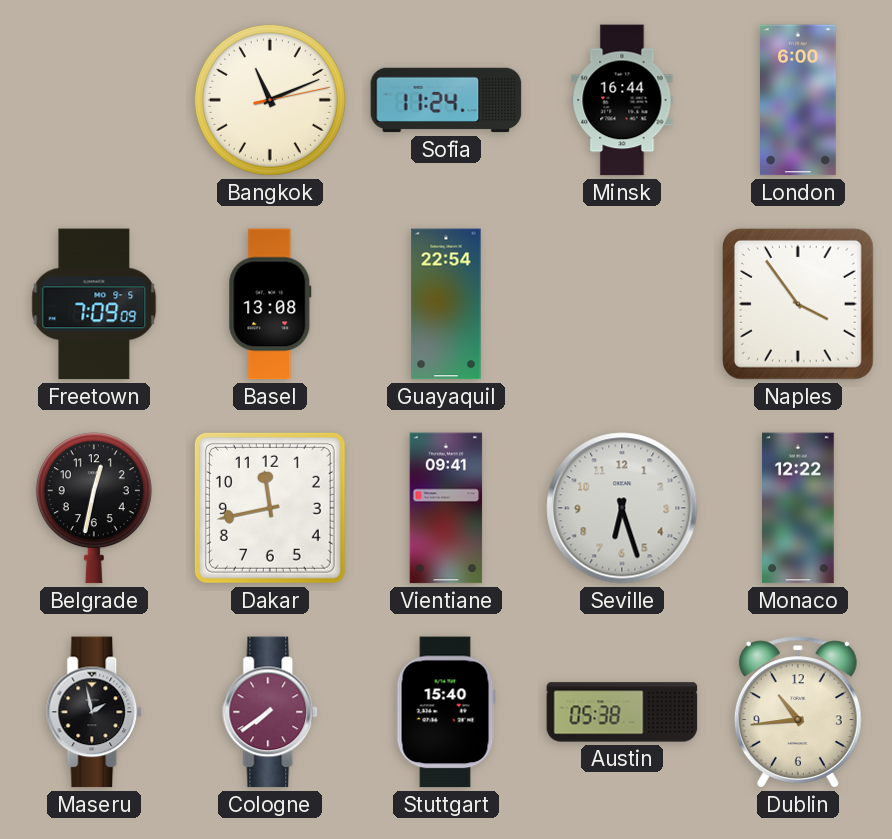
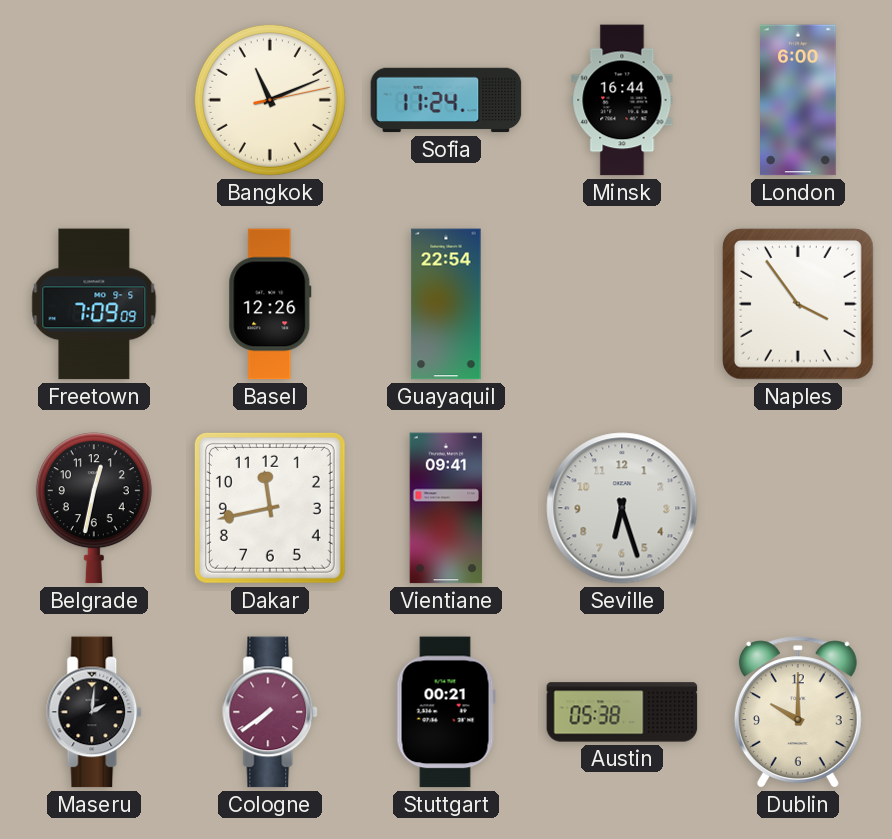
Basel: 13:08 -> 12:26 (270, 304)
Monaco: 12:22 -> none (799, 508)
Maseru: 1:58 -> 2:01 (95, 712)
Stuttgart: 15:40 -> 00:21 (446, 712)
Dublin: 10:44 -> 10:00 (798, 712)
